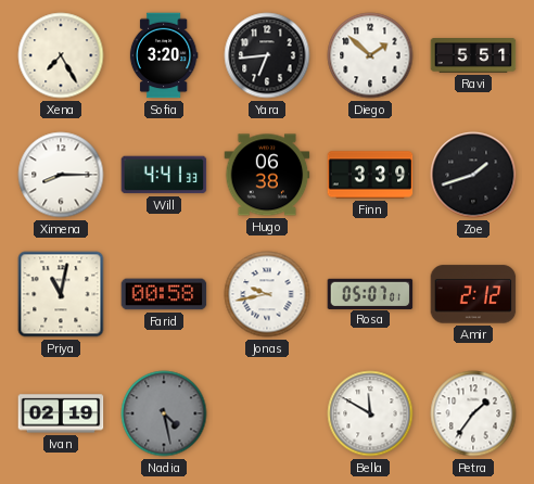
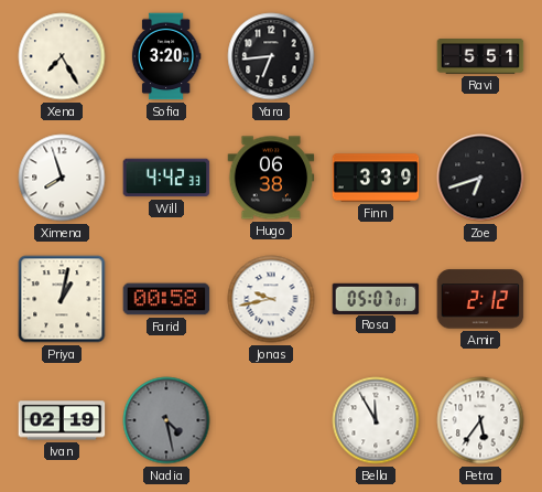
Diego: 1:52 -> none (370, 55)
Ximena: 8:15 -> 7:57 (62, 178)
Will: 4:41 -> 4:42 (166, 178)
Zoe: 1:42 -> 6:42 (480, 178)
Priya: 11:02 -> 1:02 (62, 299)
Bella: 11:50 -> 11:55 (376, 420)
Petra: 1:36 -> 5:36 (480, 420)
